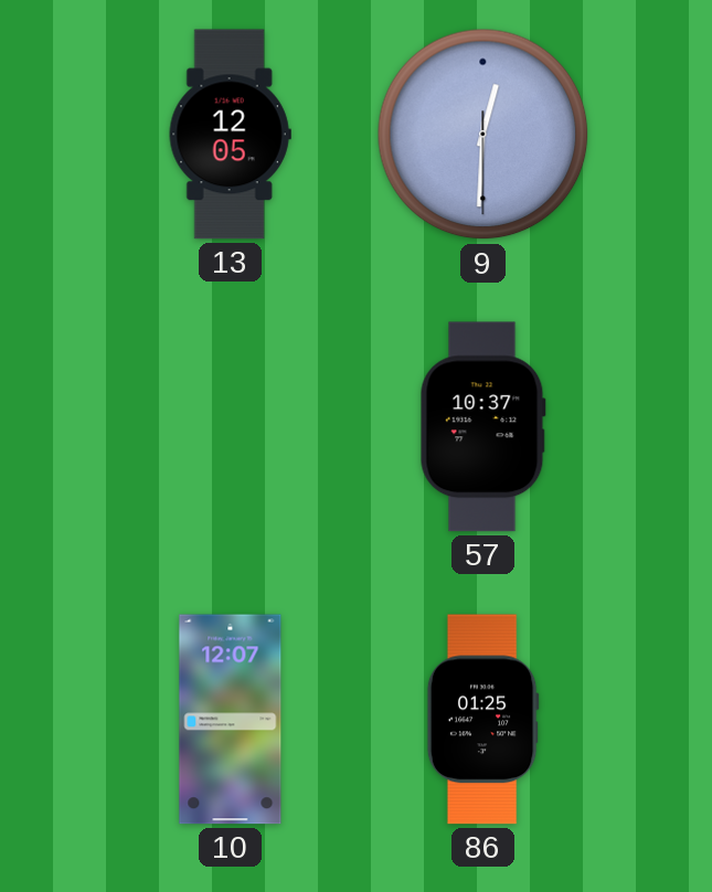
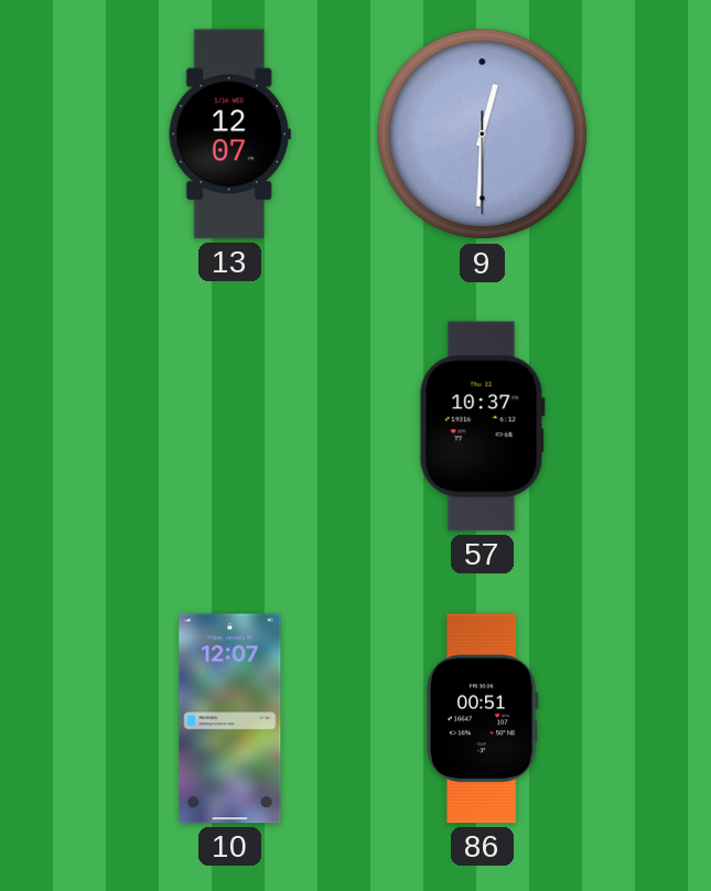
13: 12:05 -> 12:07 (229, 135)
86: 01:25 -> 00:51 (482, 719)
